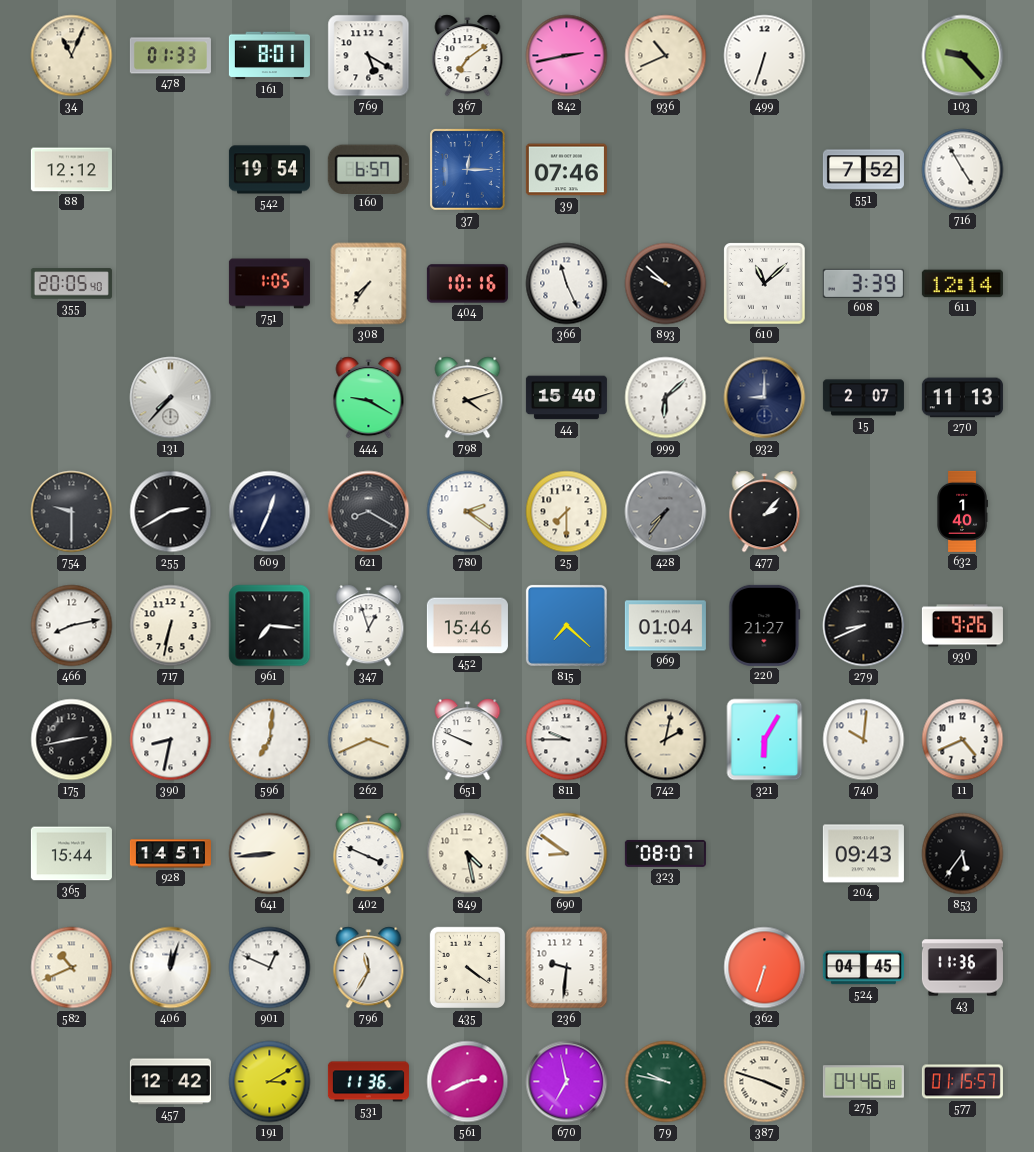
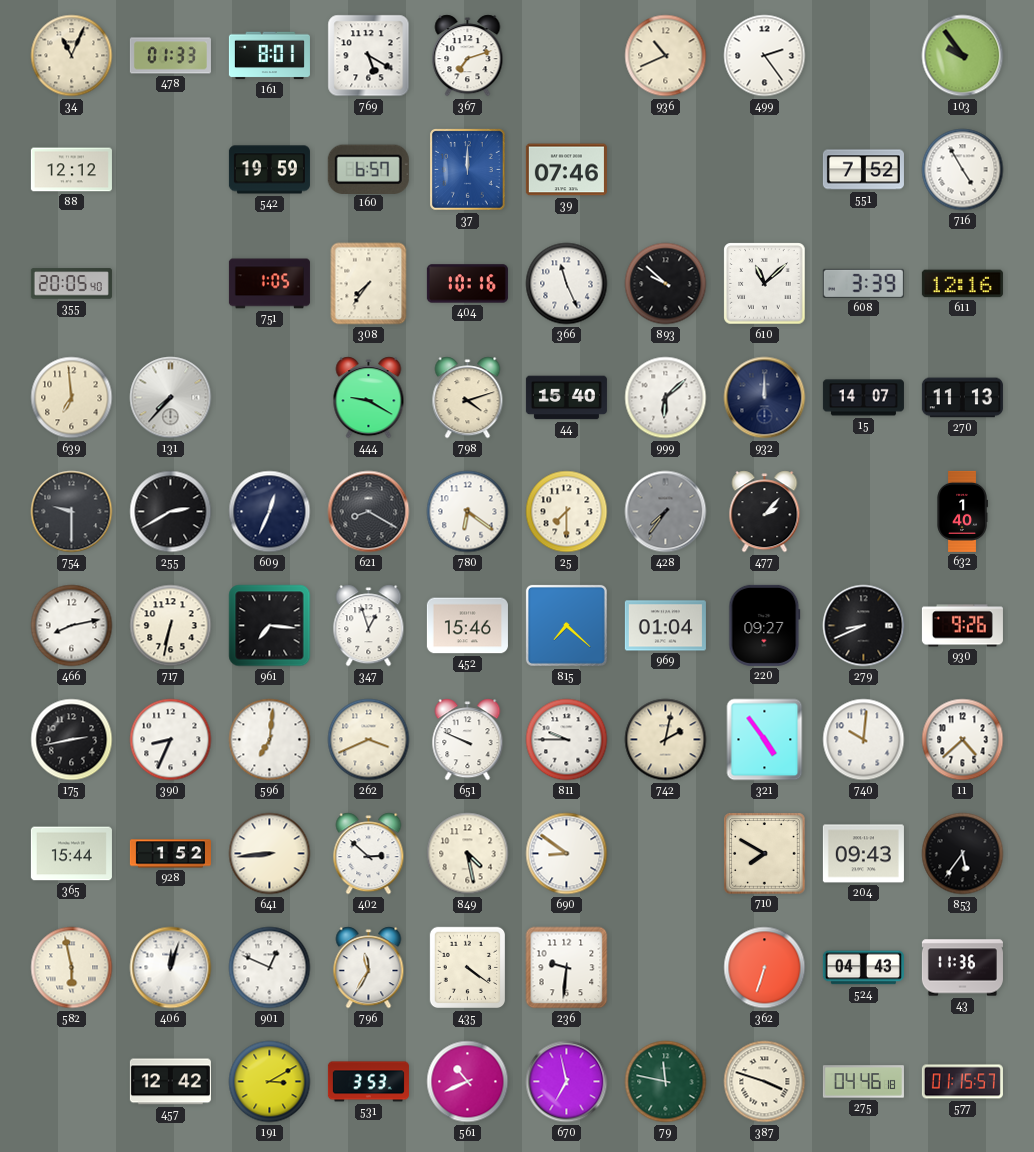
367: 7:09 -> 7:12 (468, 56)
842: 2:43 -> none (567, 56)
499: 6:33 -> 2:24 (765, 56)
103: 9:23 -> 9:54 (963, 56)
542: 19:54 -> 19:59 (269, 170)
37: 12:15 -> 12:00 (468, 170)
611: 12:14 -> 12:16 (962, 284)
639: none -> 6:59 (72, 398)
932: 9:00 -> 12:00 (765, 398)
15: 2:07 -> 14:07 (863, 398)
780: 2:21 -> 6:21 (468, 512)
220: 21:27 -> 09:27 (765, 625)
390: 8:32 -> 8:34 (171, 740)
321: 6:05 -> 4:54 (765, 740)
11: 4:41 -> 4:38 (963, 740)
928: 14:51 -> 1:52 (170, 854)
402: 3:49 -> 2:52 (369, 854)
323: 08:07 -> none (665, 853)
710: none -> 7:50 (765, 854)
582: 10:41 -> 5:58 (72, 968)
524: 04:45 -> 04:43 (863, 968)
531: 11:36 -> 3:53 (368, 1082)
561: 2:41 -> 10:41 (468, 1082)
79: 9:47 -> 11:47 (666, 1082)
